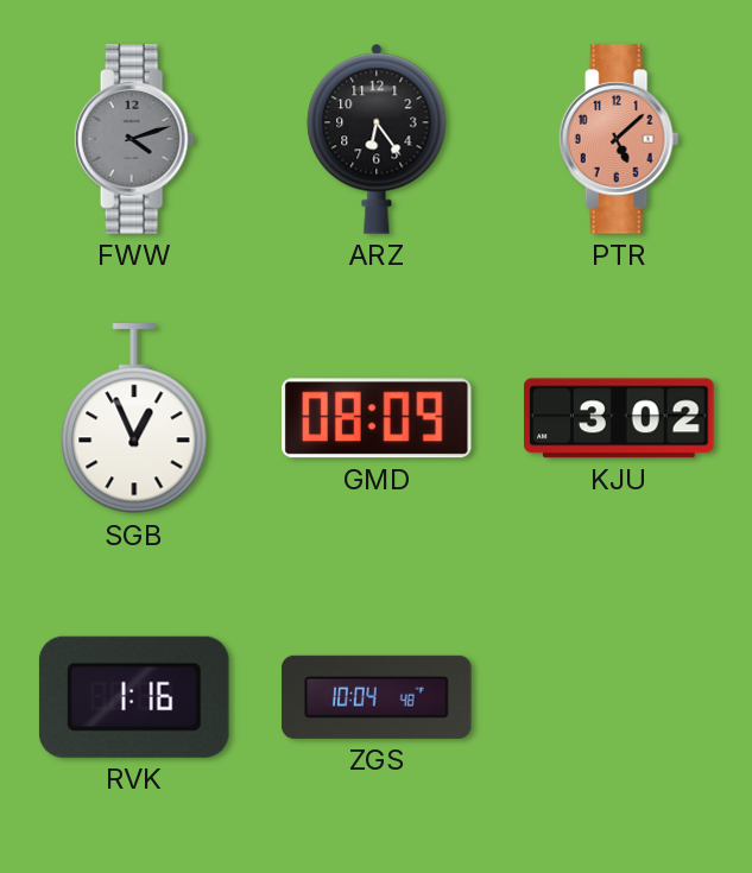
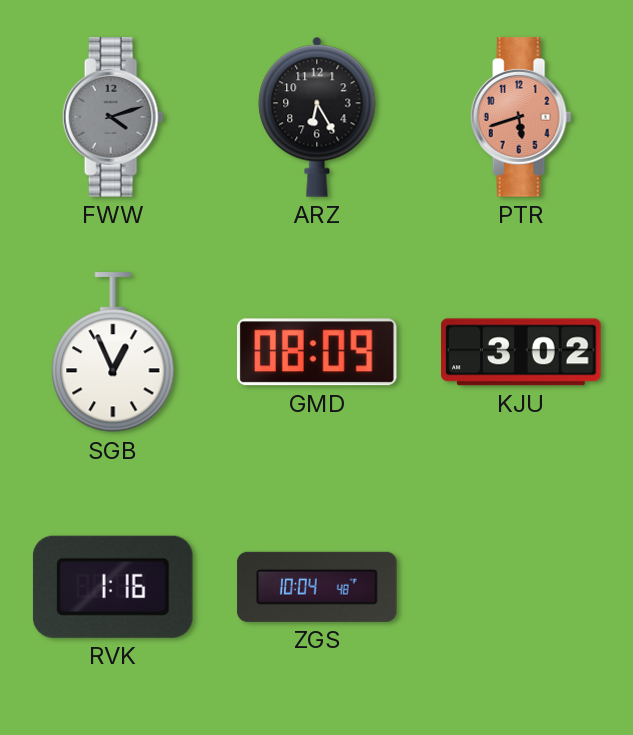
ARZ: 6:24 -> 6:25 (317, 117)
PTR: 5:08 -> 5:42 (521, 117)
